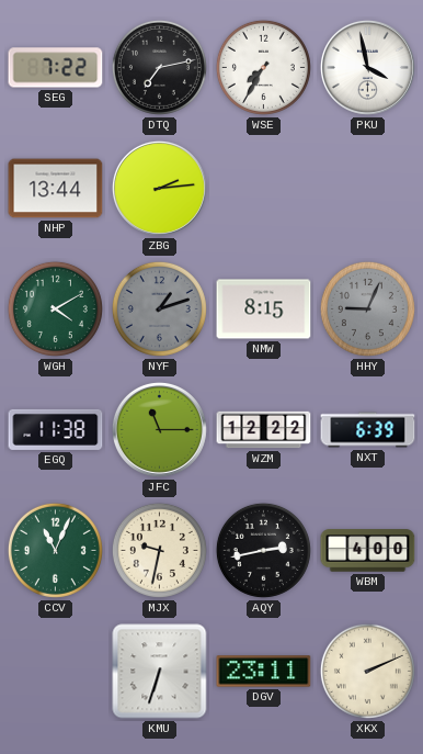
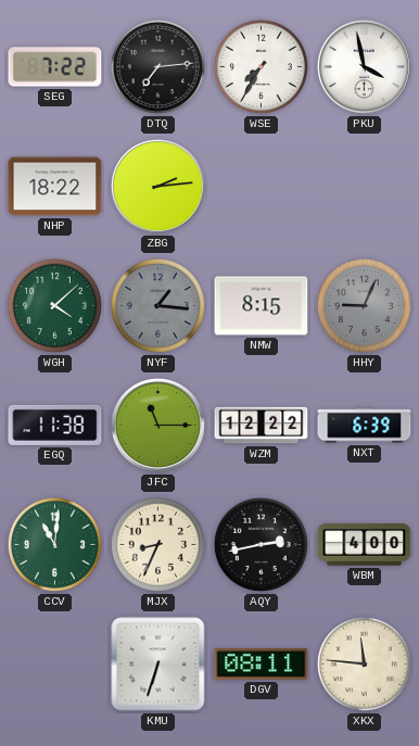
DTQ: 7:13 -> 7:14 (157, 66)
NHP: 13:44 -> 18:22 (55, 187)
WGH: 4:10 -> 4:08 (54, 305)
NYF: 1:12 -> 1:16 (157, 305)
CCV: 11:04 -> 11:01 (54, 544)
MJX: 9:32 -> 8:34 (157, 544)
DGV: 23:11 -> 08:11 (262, 665)
XKX: 2:11 -> 11:46 (364, 663)
